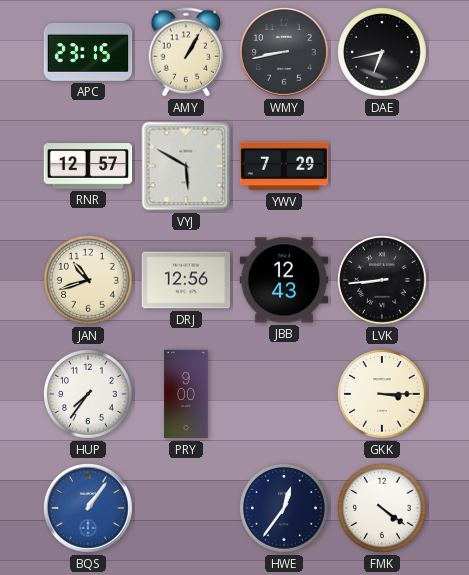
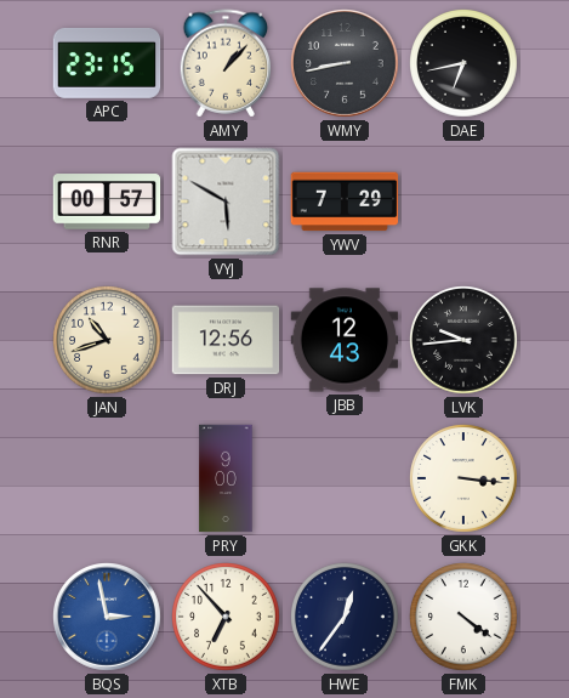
AMY: 1:05 -> 1:07 (226, 63)
RNR: 12:57 -> 00:57 (107, 202)
LVK: 8:44 -> 9:44 (465, 341)
HUP: 7:36 -> none (89, 395)
GKK: 3:15 -> 3:16 (465, 479)
BQS: 1:06 -> 2:58 (107, 617)
XTB: none -> 6:53 (227, 618)
